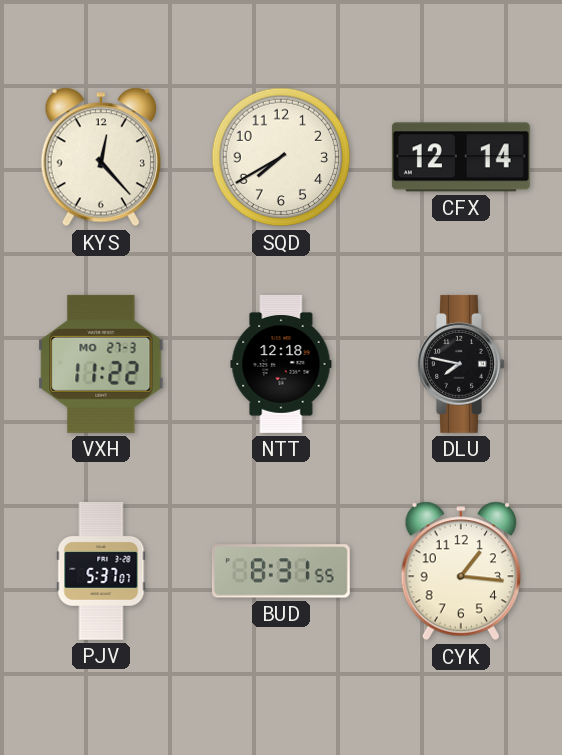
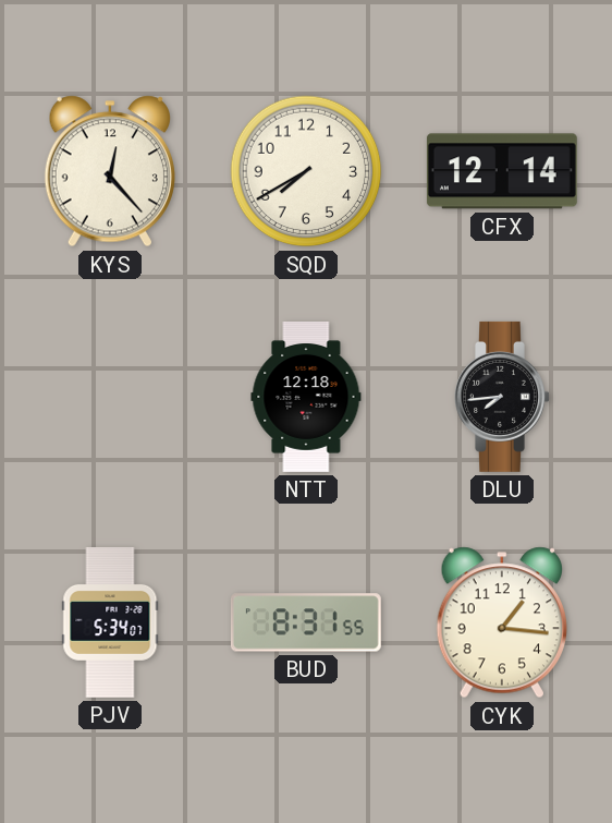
VXH: 11:22 -> none (101, 364)
DLU: 7:47 -> 7:44 (502, 397)
PJV: 5:37 -> 5:34 (110, 622)
